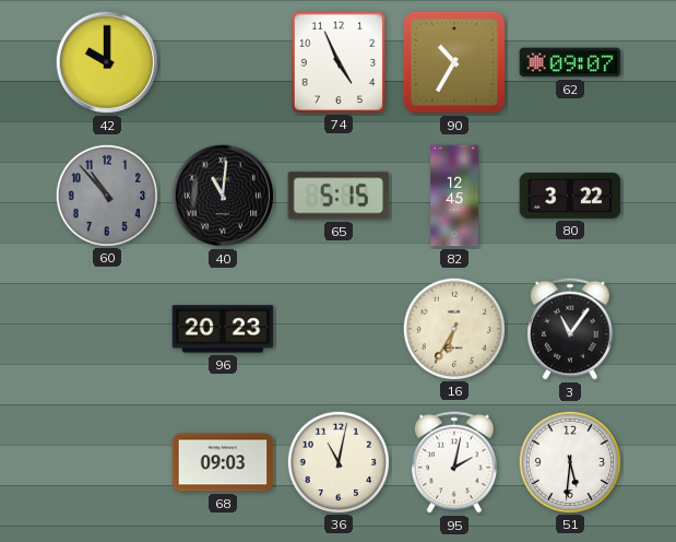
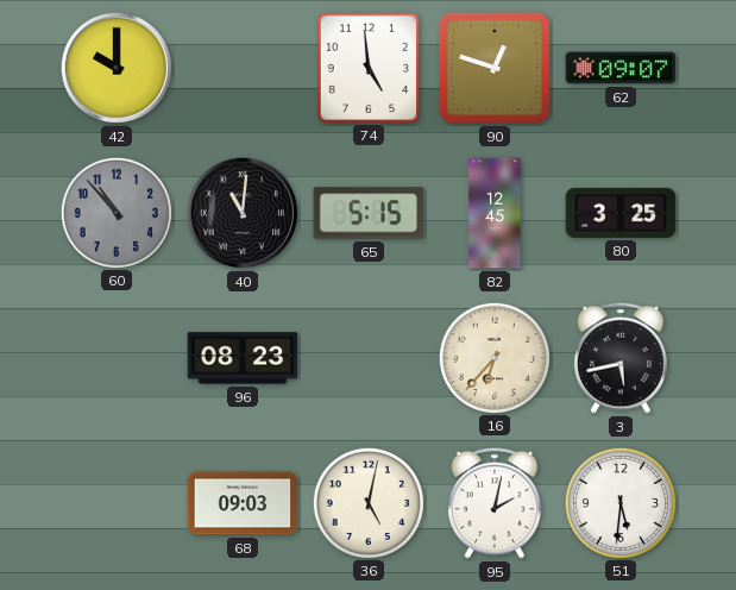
74: 4:56 -> 4:59 (367, 67)
90: 10:35 -> 12:48 (495, 68)
80: 3:22 -> 3:25 (621, 213)
96: 20:23 -> 08:23 (243, 358)
16: 6:35 -> 6:37 (493, 357)
3: 11:06 -> 5:43 (621, 358)
36: 11:02 -> 5:02 (367, 502)
